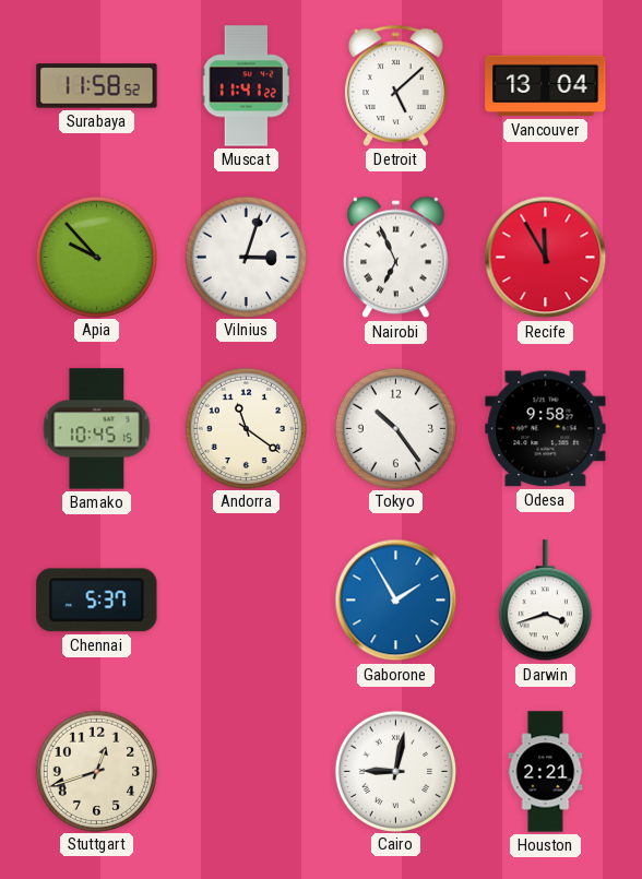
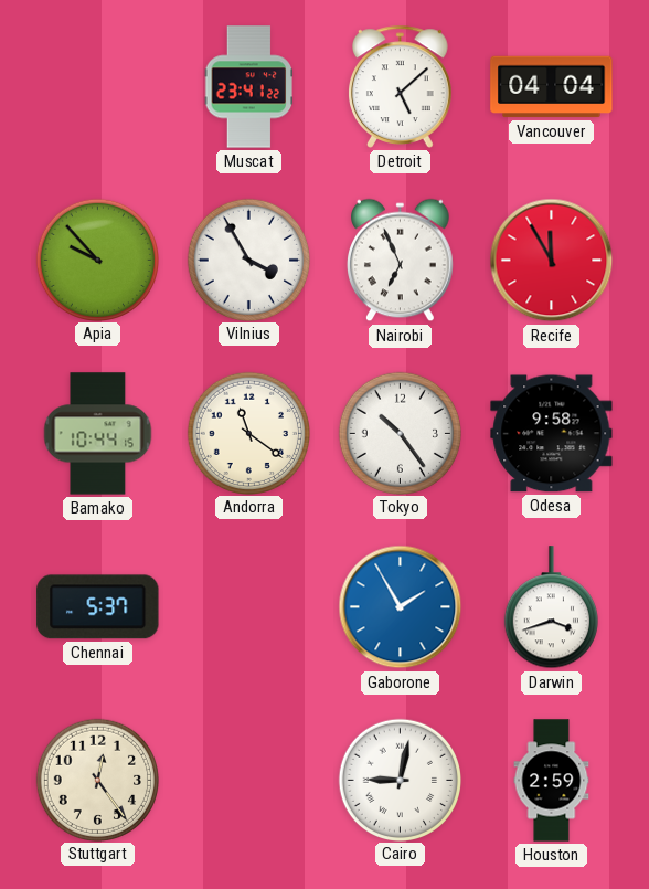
Surabaya: 11:58 -> none (97, 86)
Muscat: 11:41 -> 23:41 (248, 87)
Vancouver: 13:04 -> 04:04 (552, 87)
Vilnius: 3:03 -> 3:55 (248, 260)
Bamako: 10:45 -> 10:44 (98, 434)
Stuttgart: 12:42 -> 12:24 (97, 780)
Houston: 2:21 -> 2:59 (552, 781)
